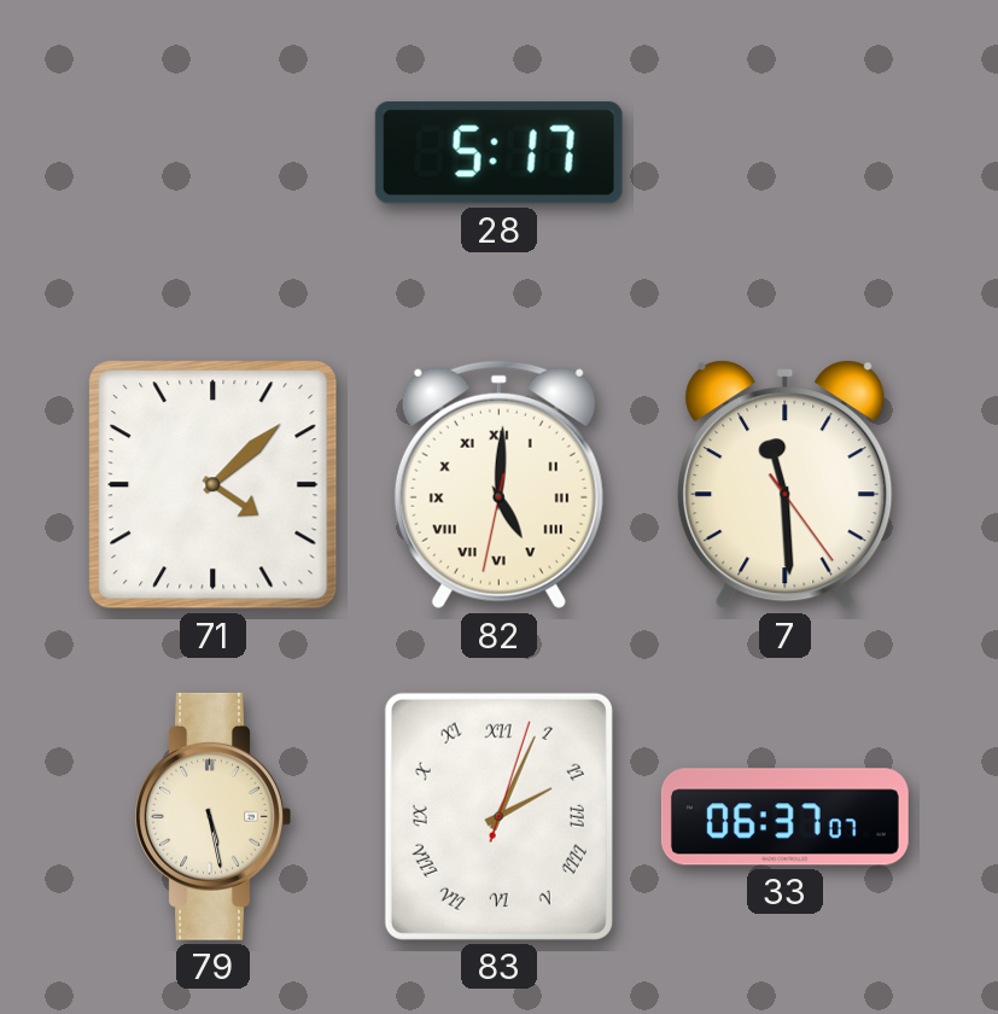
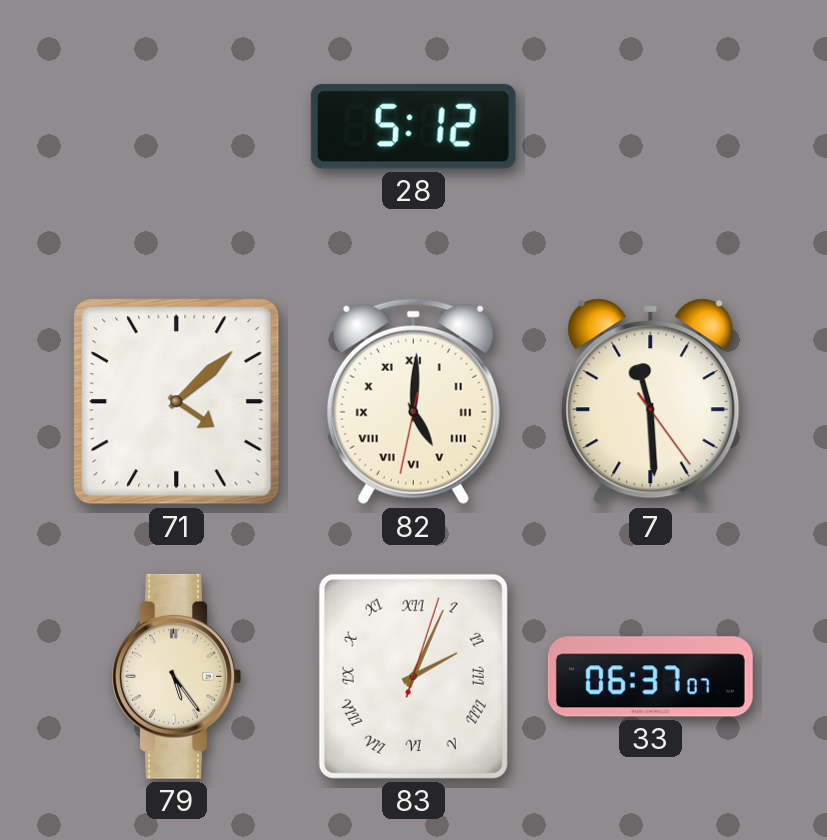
28: 5:17 -> 5:12 (413, 127)
79: 5:28 -> 5:24 (176, 676)
